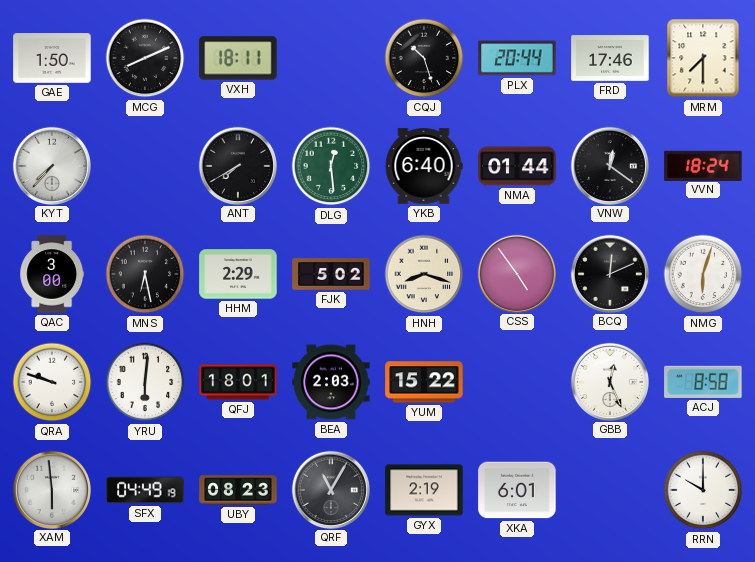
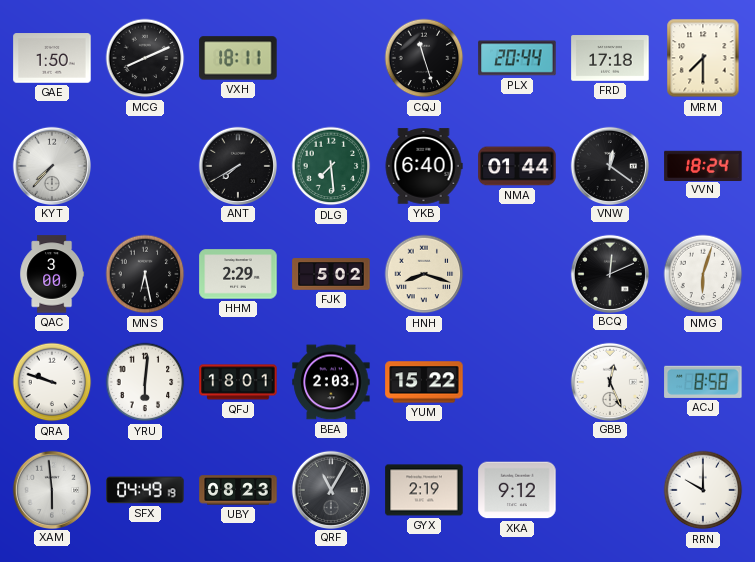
CQJ: 10:27 -> 11:27 (424, 58)
FRD: 17:46 -> 17:18 (610, 58)
DLG: 12:29 -> 7:29 (331, 166)
CSS: 4:54 -> none (516, 273)
XKA: 6:01 -> 9:12 (517, 490)
